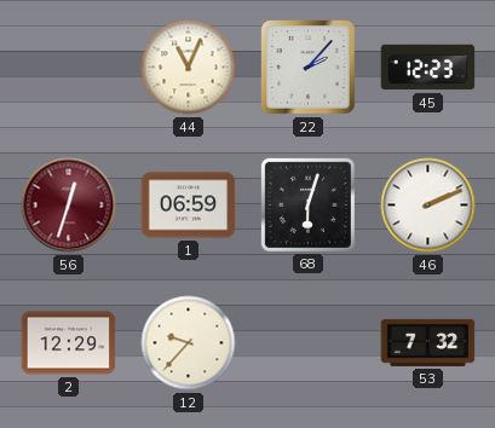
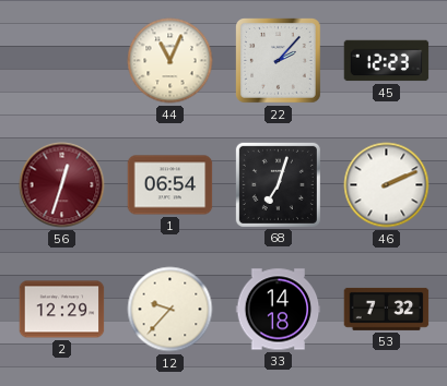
1: 06:59 -> 06:54 (170, 185)
68: 6:03 -> 7:03 (278, 184)
33: none -> 14:18 (279, 310)
